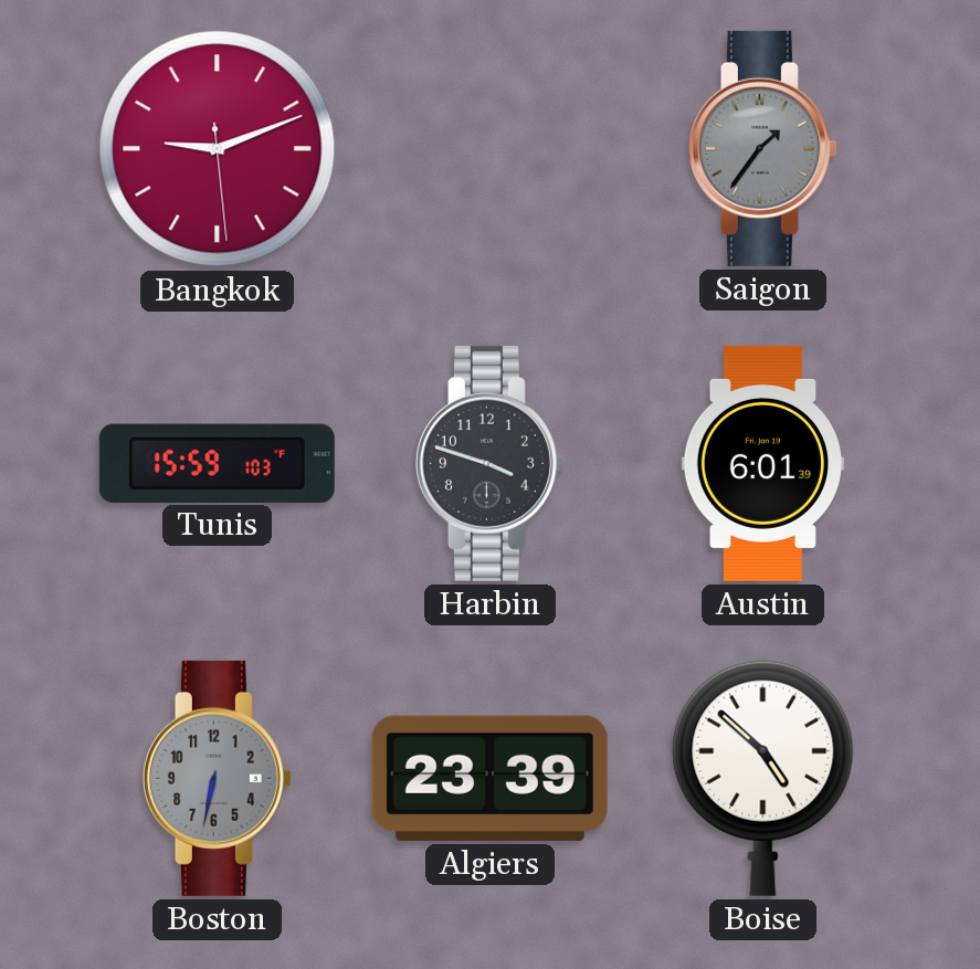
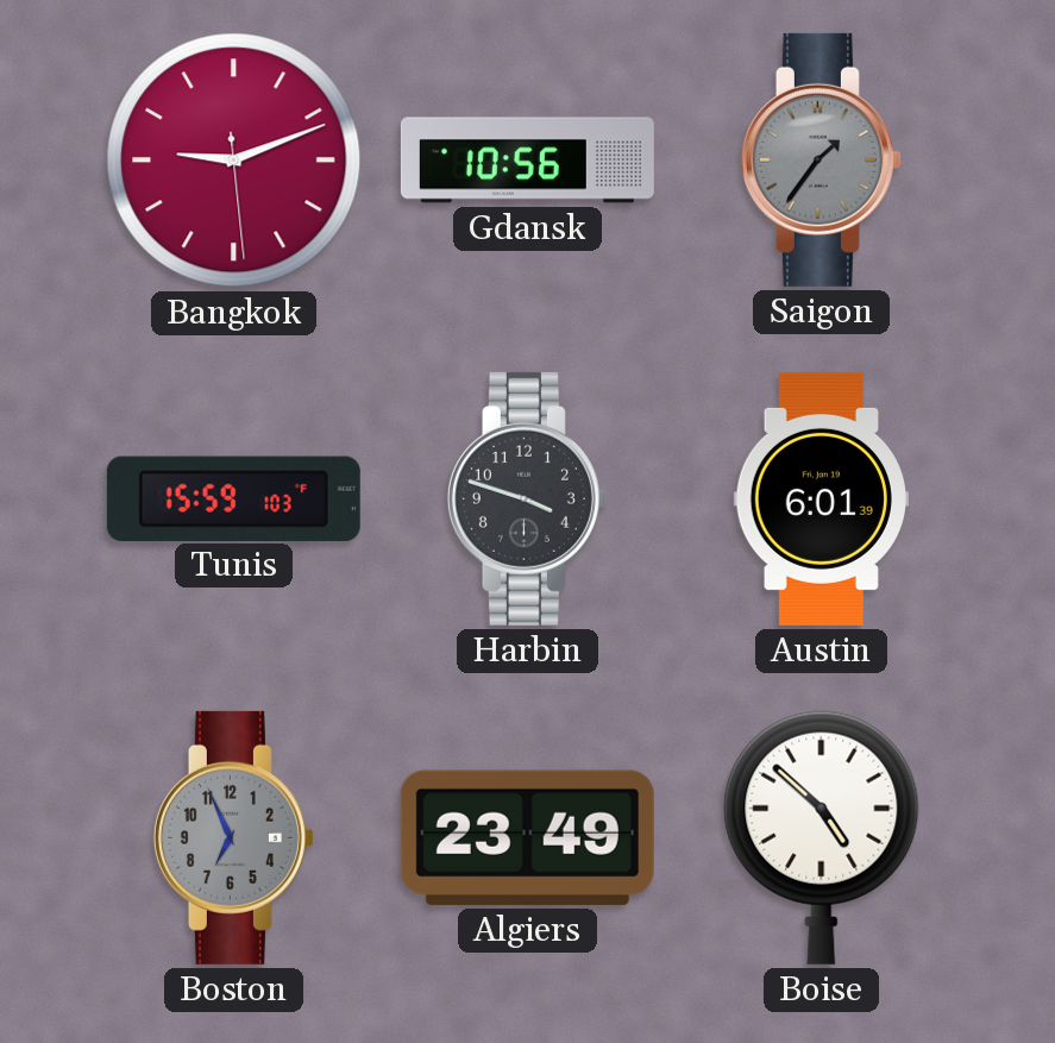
Gdansk: none -> 10:56 (527, 161)
Boston: 6:32 -> 6:56 (233, 837)
Algiers: 23:39 -> 23:49 (527, 837)
